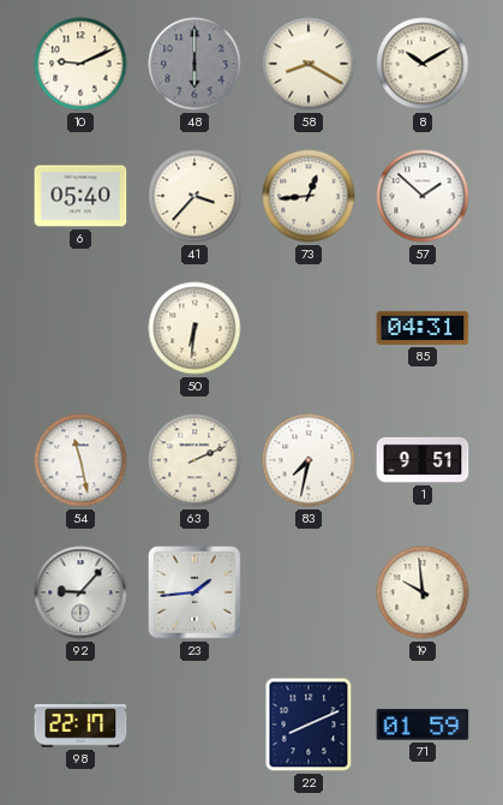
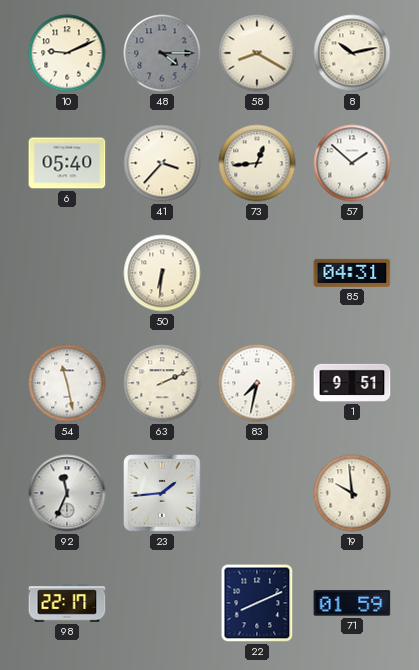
48: 6:00 -> 4:15 (162, 53)
8: 10:10 -> 10:13 (352, 53)
92: 9:07 -> 11:34 (67, 493)
